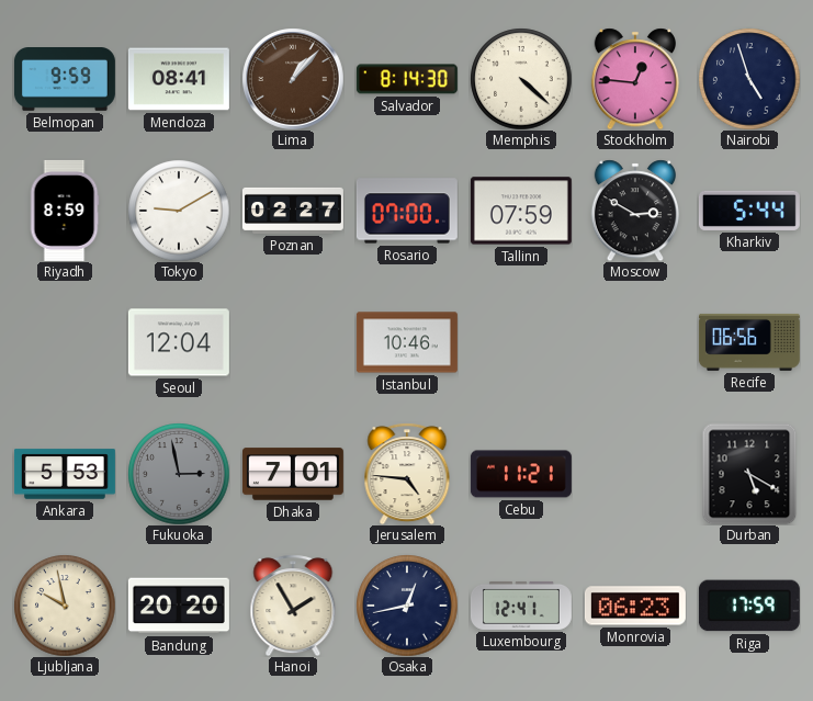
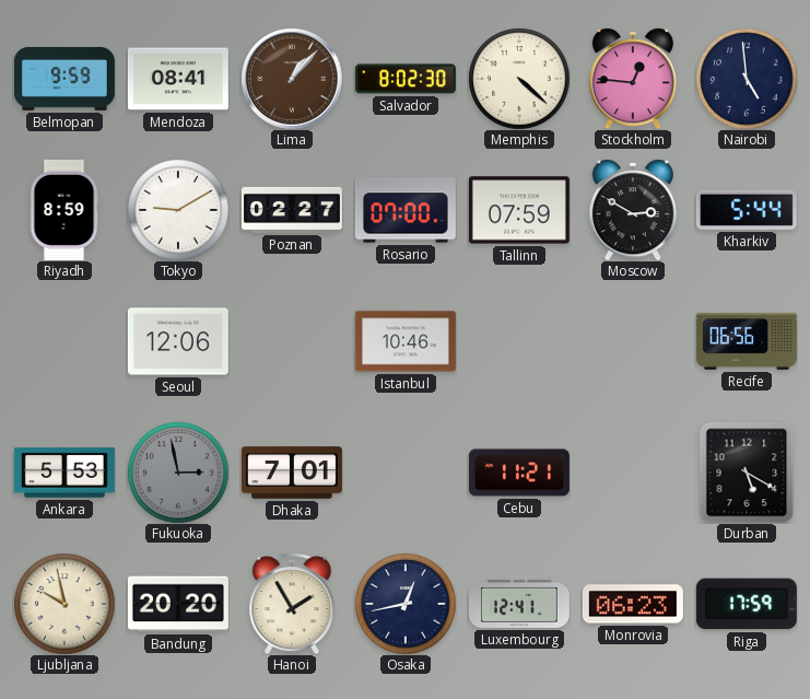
Salvador: 8:14 -> 8:02 (406, 79)
Nairobi: 4:57 -> 4:59 (747, 79)
Seoul: 12:04 -> 12:06 (178, 341)
Jerusalem: 4:46 -> none (407, 474)
